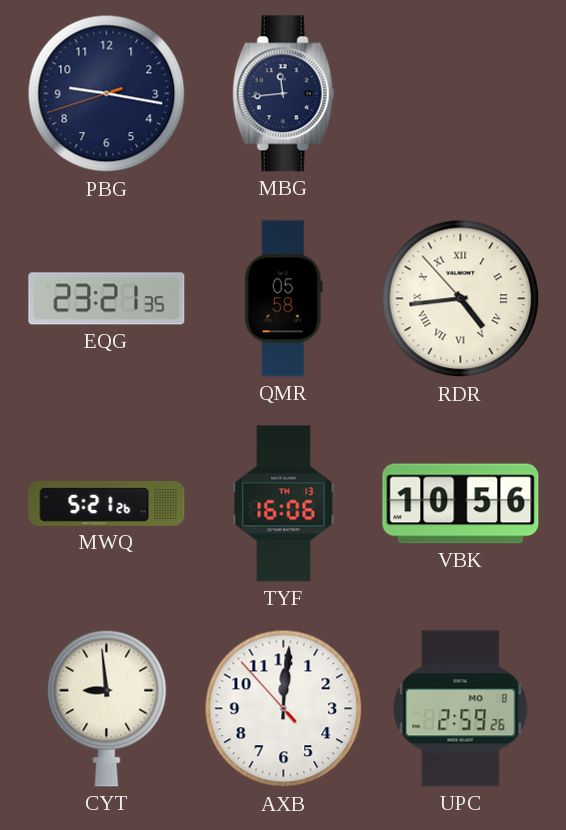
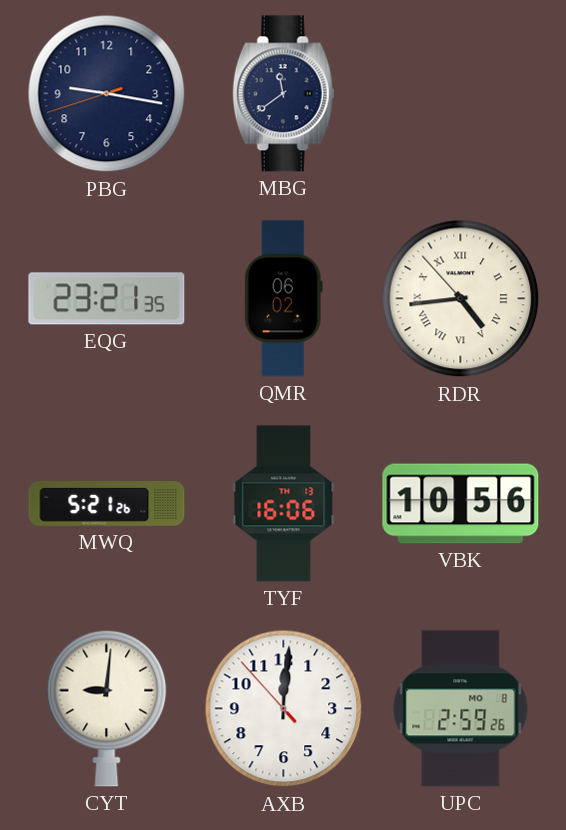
MBG: 11:44 -> 11:39 (284, 94)
QMR: 05:58 -> 06:02 (283, 299)
CYT: 8:59 -> 9:01 (107, 708)
